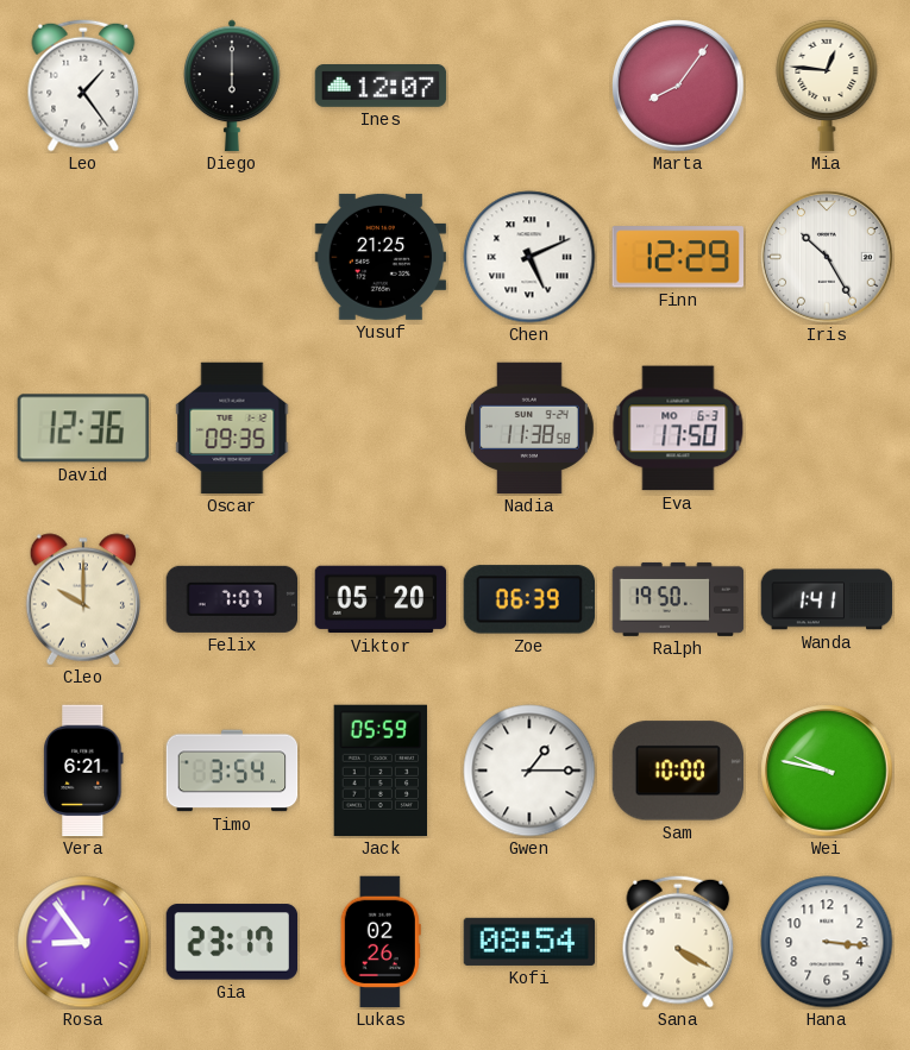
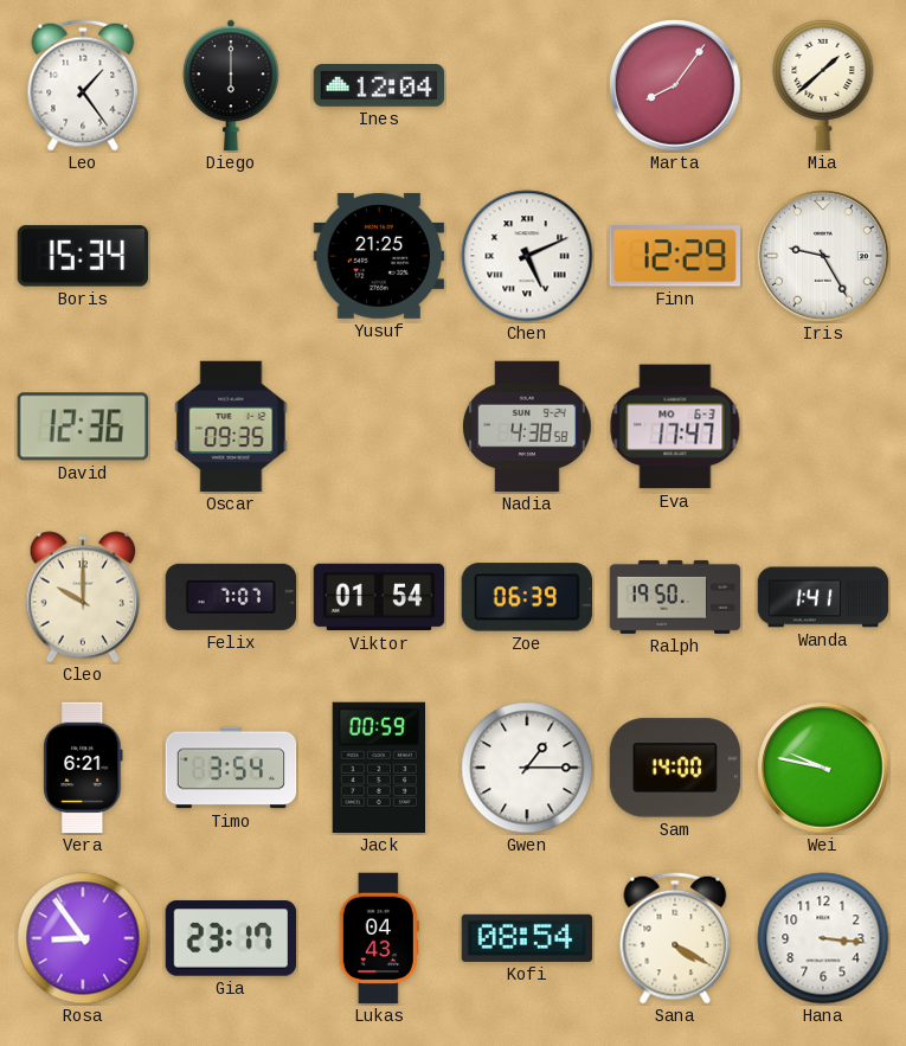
Ines: 12:07 -> 12:04 (379, 86)
Mia: 12:46 -> 1:38 (823, 85)
Boris: none -> 15:34 (83, 256)
Iris: 10:25 -> 9:25 (823, 256)
Nadia: 11:38 -> 4:38 (527, 426)
Eva: 17:50 -> 17:47 (675, 426)
Viktor: 05:20 -> 01:54 (379, 597)
Jack: 05:59 -> 00:59 (378, 768)
Sam: 10:00 -> 14:00 (675, 768)
Lukas: 02:26 -> 04:43 (379, 938)
